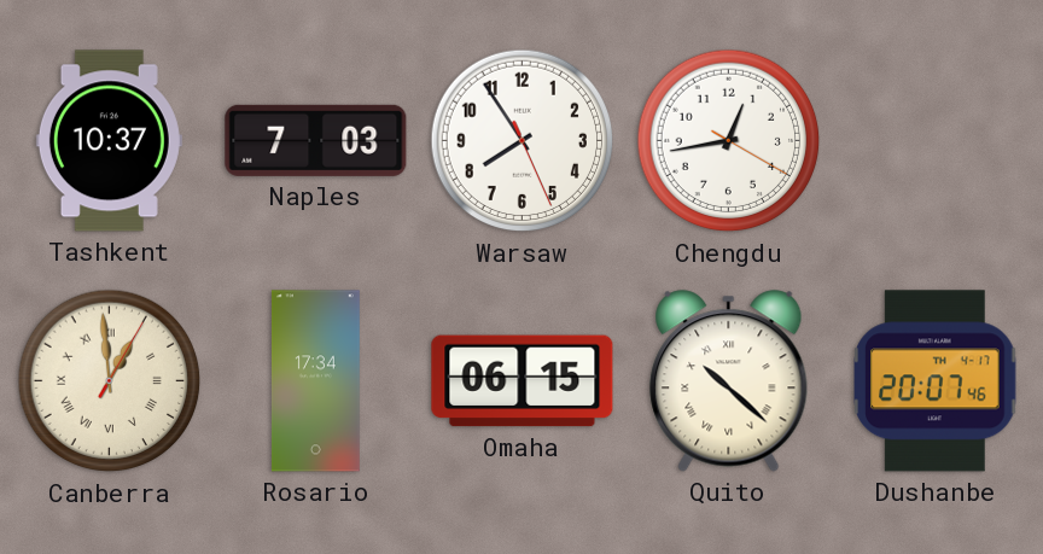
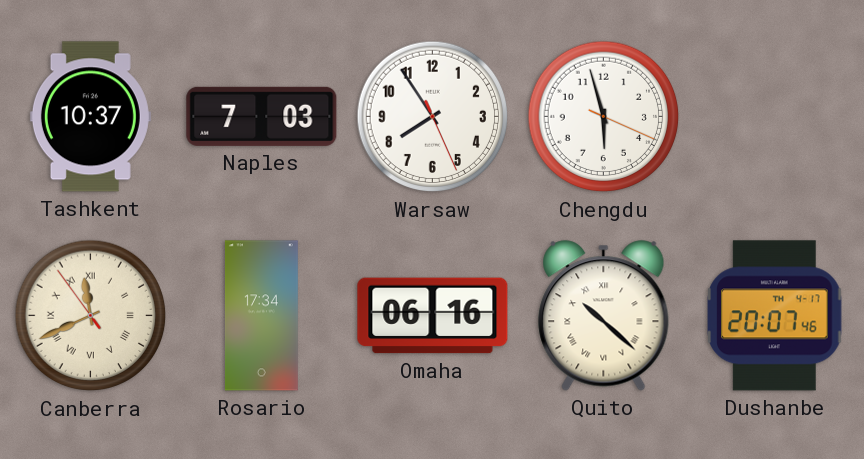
Chengdu: 12:43 -> 5:57 (604, 117)
Canberra: 12:59 -> 11:40 (91, 316)
Omaha: 06:15 -> 06:16 (433, 316)
